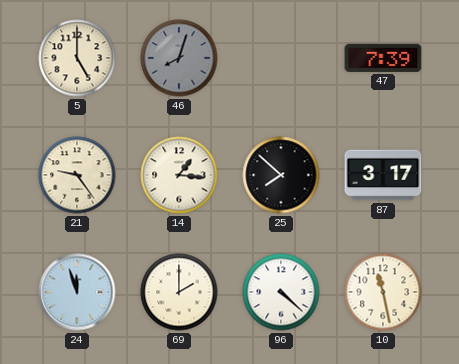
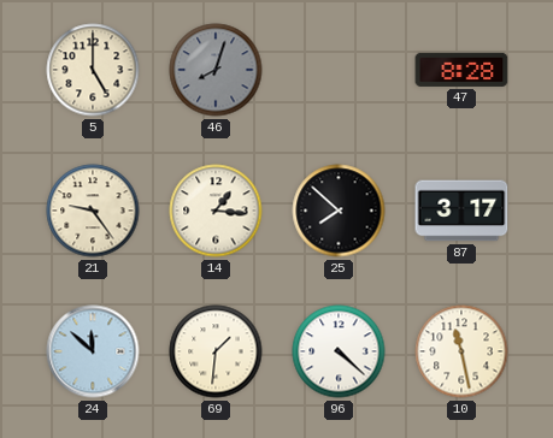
47: 7:39 -> 8:28 (461, 70)
24: 11:57 -> 11:52 (93, 351)
69: 2:00 -> 1:31 (216, 351)
